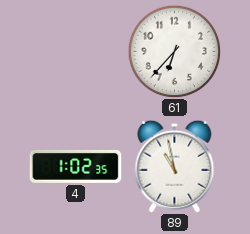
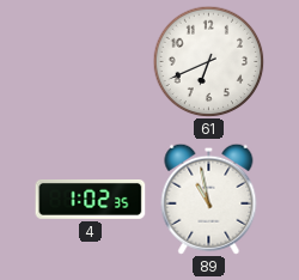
61: 6:37 -> 6:41 (208, 61)
